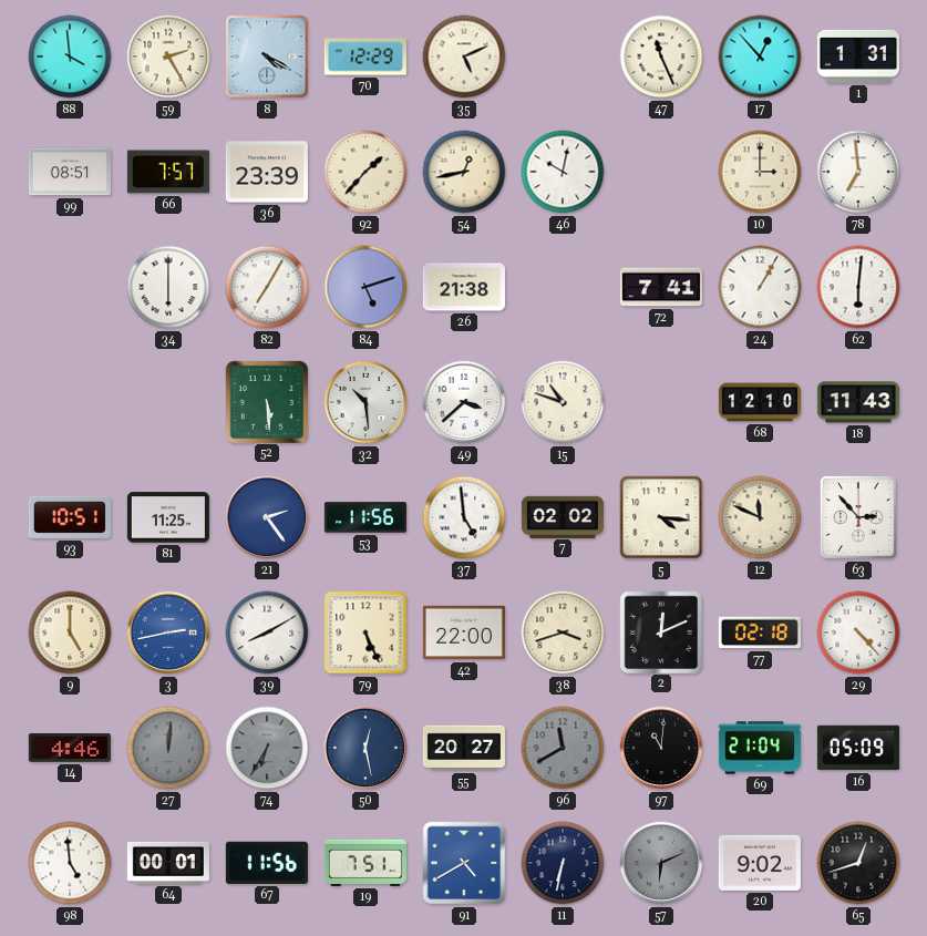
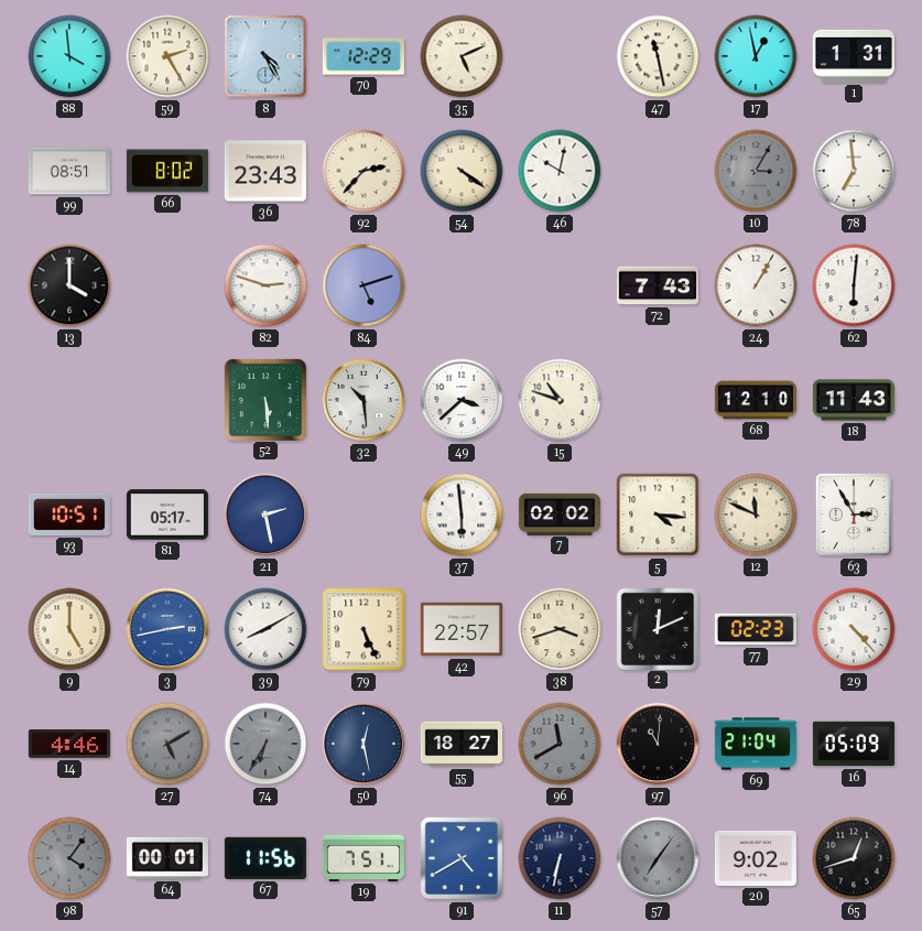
8: 4:20 -> 4:25 (265, 56)
47: 11:26 -> 11:28 (658, 56)
17: 12:53 -> 12:58 (756, 56)
66: 7:57 -> 8:02 (167, 171)
36: 23:39 -> 23:43 (265, 171)
92: 1:37 -> 2:37 (364, 171)
54: 12:43 -> 4:21 (462, 171)
10: 3:00 -> 3:05 (756, 171)
10 dial: cream -> grey (756, 171)
13: none -> 4:00 (69, 285)
34: 6:00 -> none (168, 287)
82: 7:05 -> 2:48 (265, 285)
26: 21:38 -> none (464, 287)
72: 7:41 -> 7:43 (658, 285)
81: 11:25 -> 05:17 (167, 515)
21: 2:24 -> 2:28 (265, 515)
53: 11:56 -> none (365, 517)
37: 4:59 -> 5:59 (462, 515)
63: 2:53 -> 2:55 (854, 515)
42: 22:00 -> 22:57 (462, 629)
77: 02:18 -> 02:23 (756, 629)
27: 12:01 -> 5:10 (167, 744)
55: 20:27 -> 18:27 (462, 744)
98: 4:59 -> 4:06 (69, 858)
98 dial: white -> grey (69, 858)
57: 6:11 -> 7:06 (658, 858)
